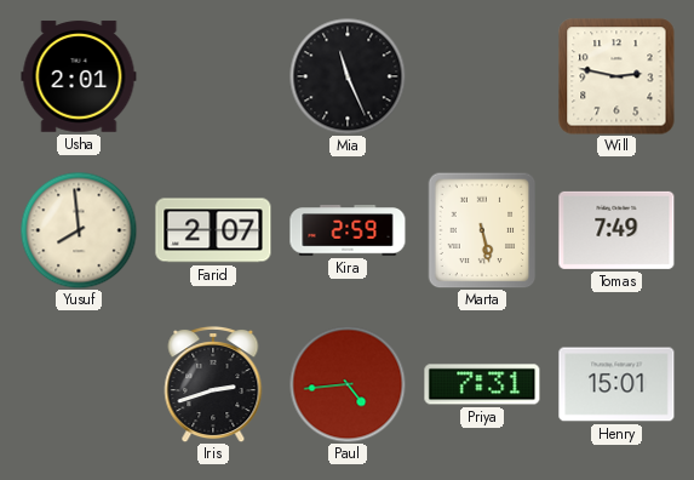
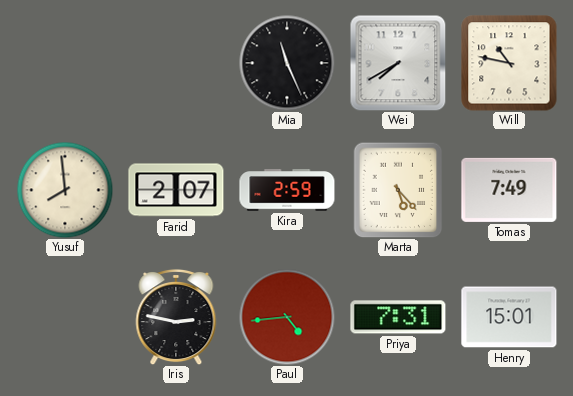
Usha: 2:01 -> none (79, 76)
Wei: none -> 7:40 (398, 63)
Will: 2:47 -> 10:47 (509, 63)
Marta: 5:28 -> 5:23 (398, 190)
Iris: 2:42 -> 2:47 (176, 317)
